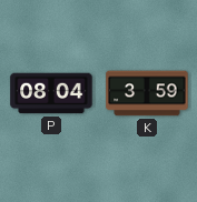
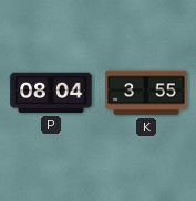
K: 3:59 -> 3:55 (146, 93)
